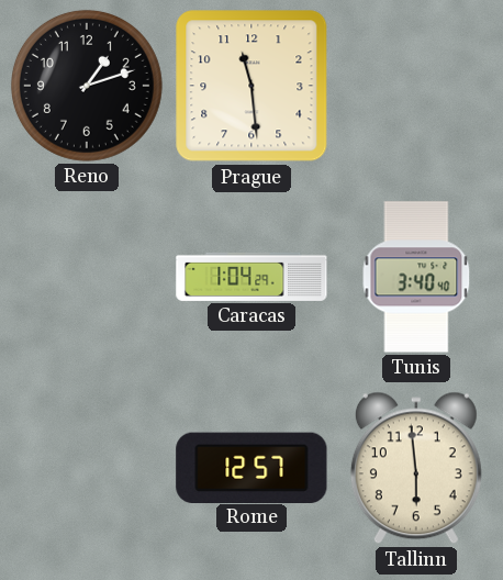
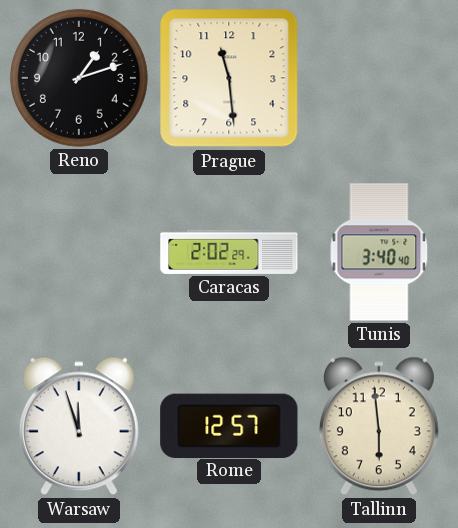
Caracas: 1:04 -> 2:02 (229, 252)
Warsaw: none -> 11:57 (79, 426)
